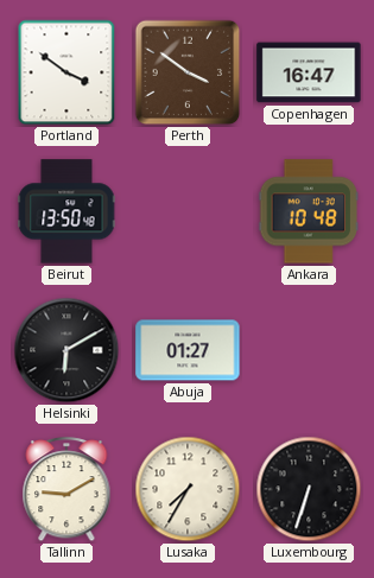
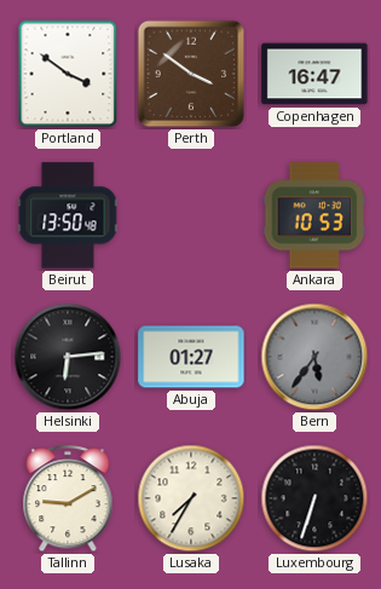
Ankara: 10:48 -> 10:53 (314, 215)
Helsinki: 6:10 -> 6:14 (68, 357)
Bern: none -> 5:36 (314, 357)
